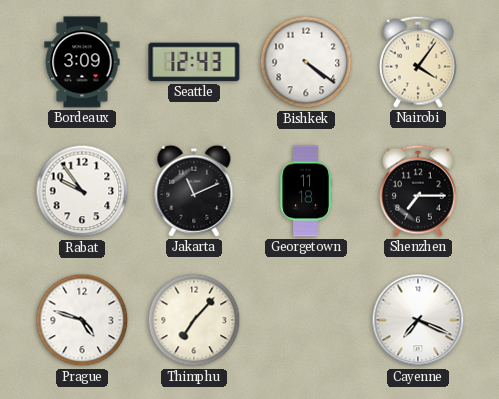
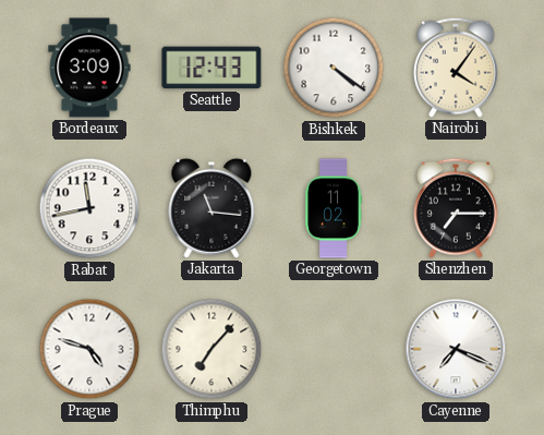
Rabat: 9:54 -> 11:43 (89, 208)
Jakarta: 11:11 -> 11:16 (211, 208)
Georgetown: 11:18 -> 11:02 (334, 208)
